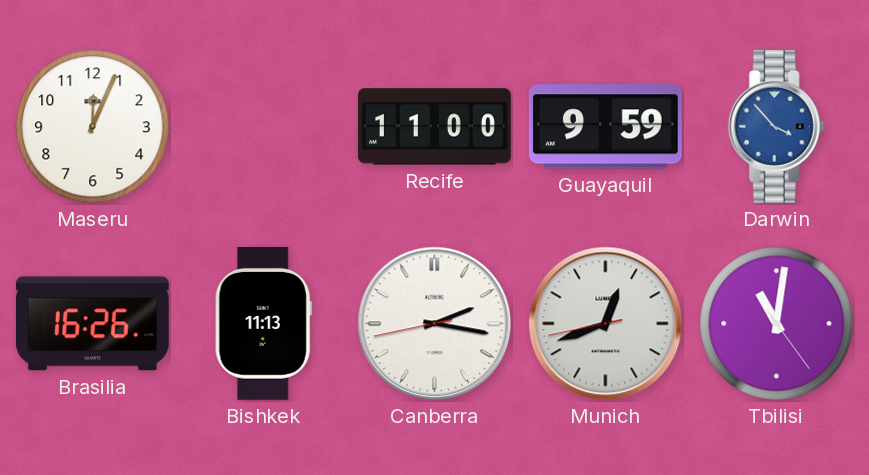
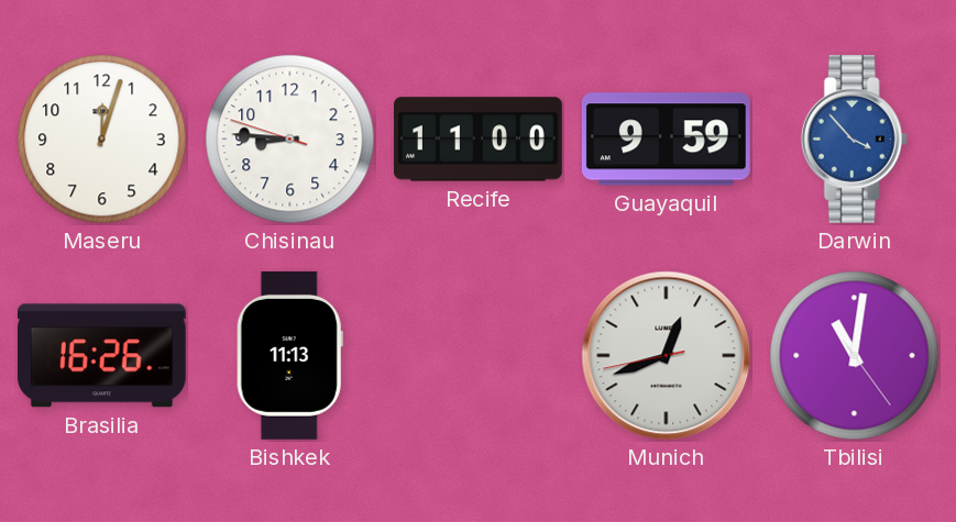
Maseru: 12:04 -> 12:03 (102, 140)
Chisinau: none -> 8:45 (290, 140)
Canberra: 2:16 -> none (435, 324)
